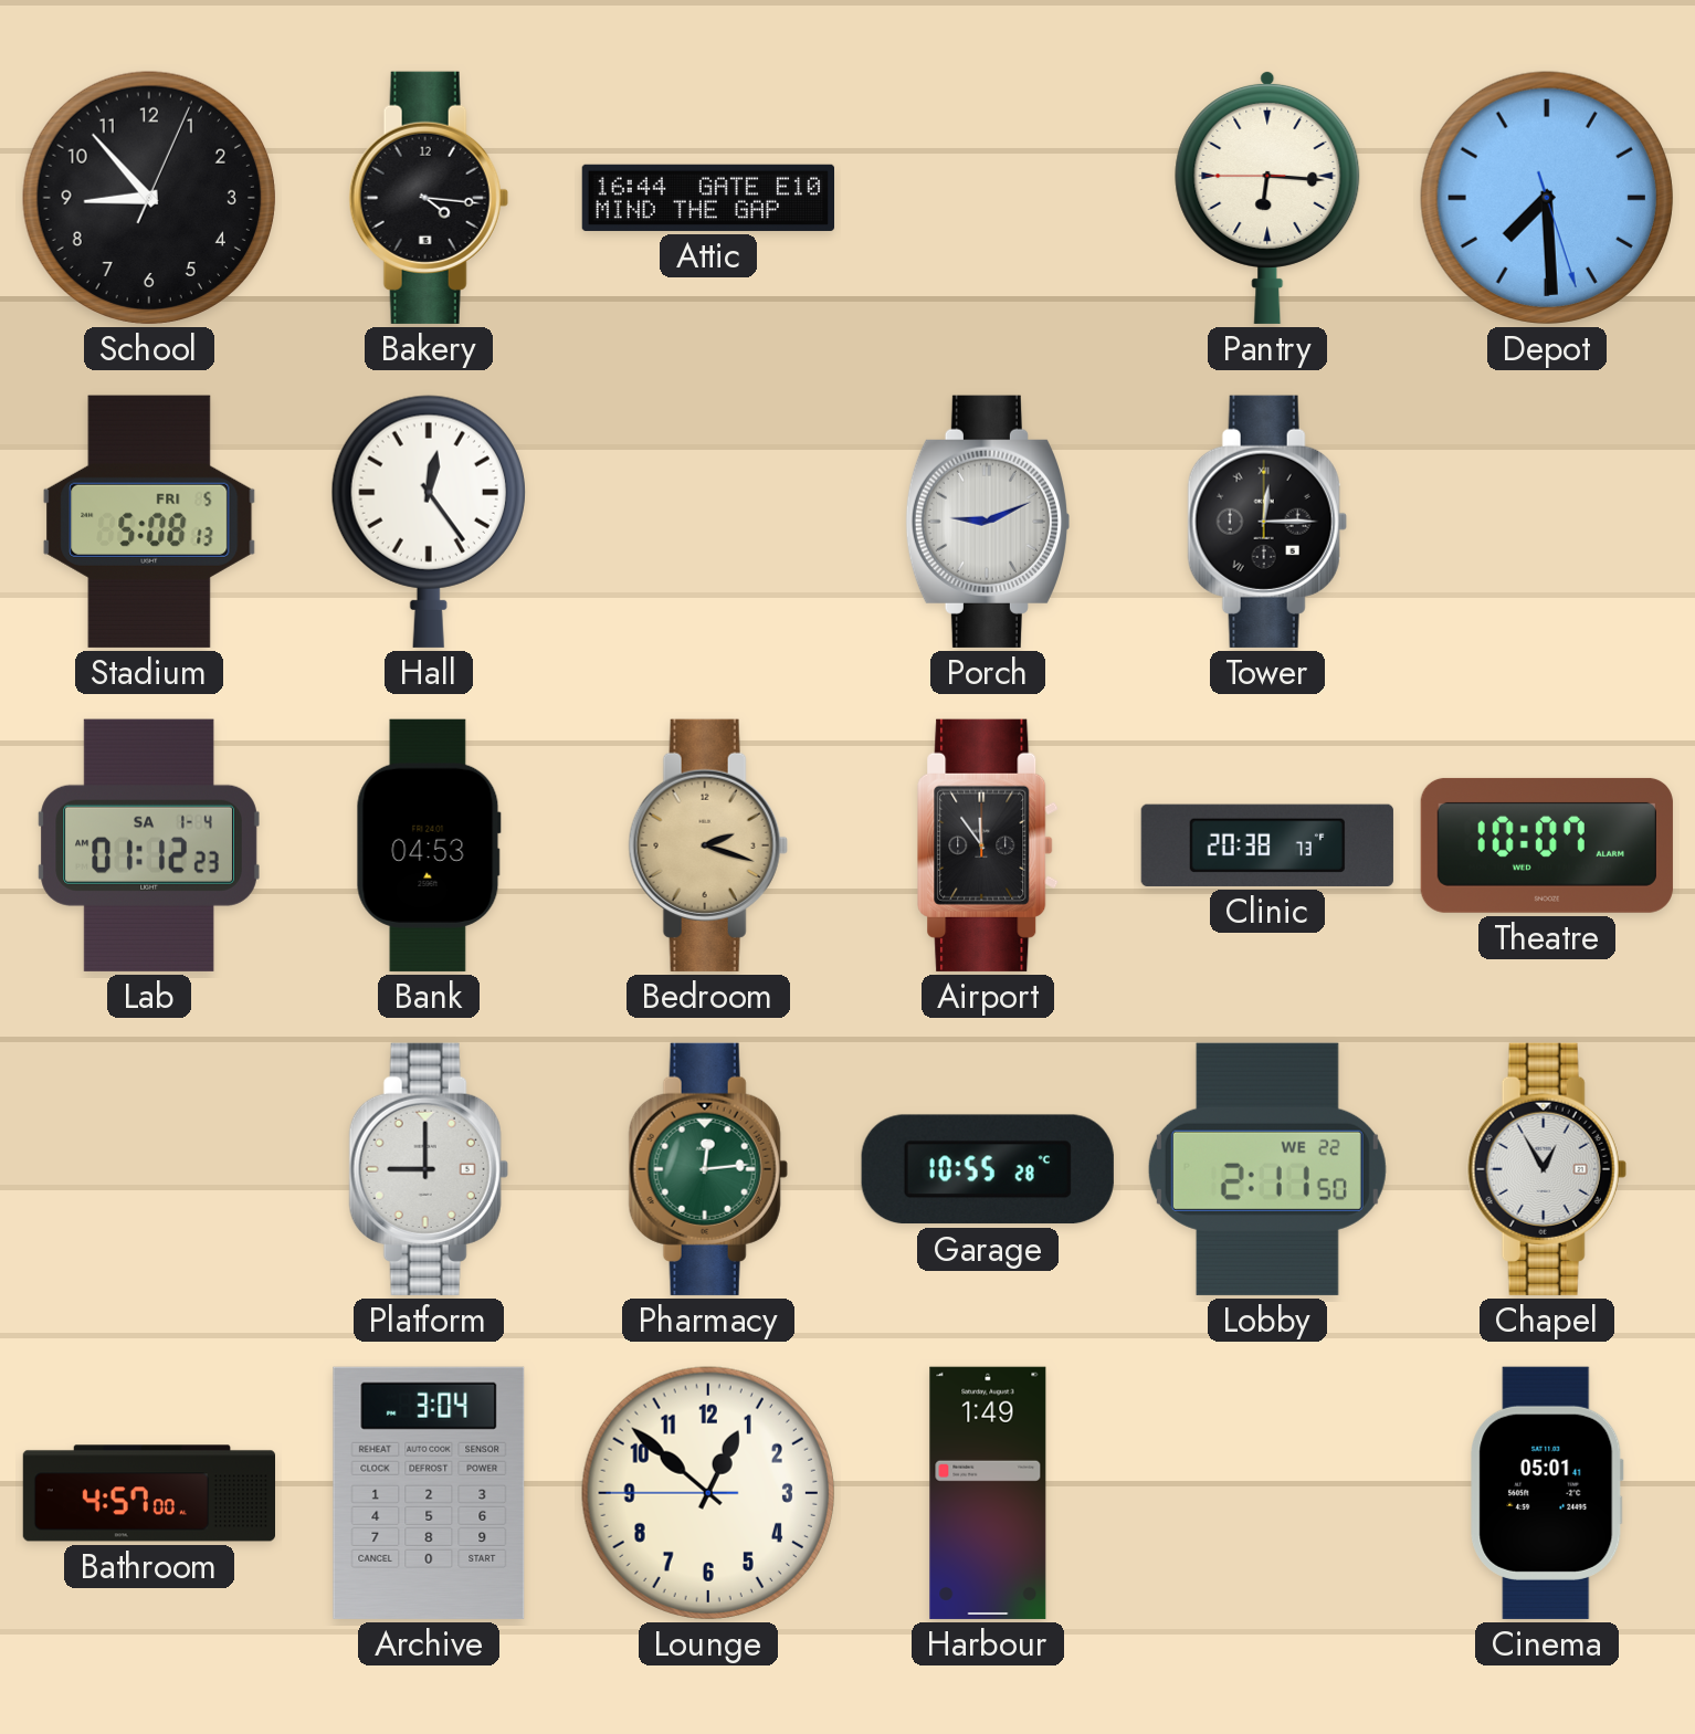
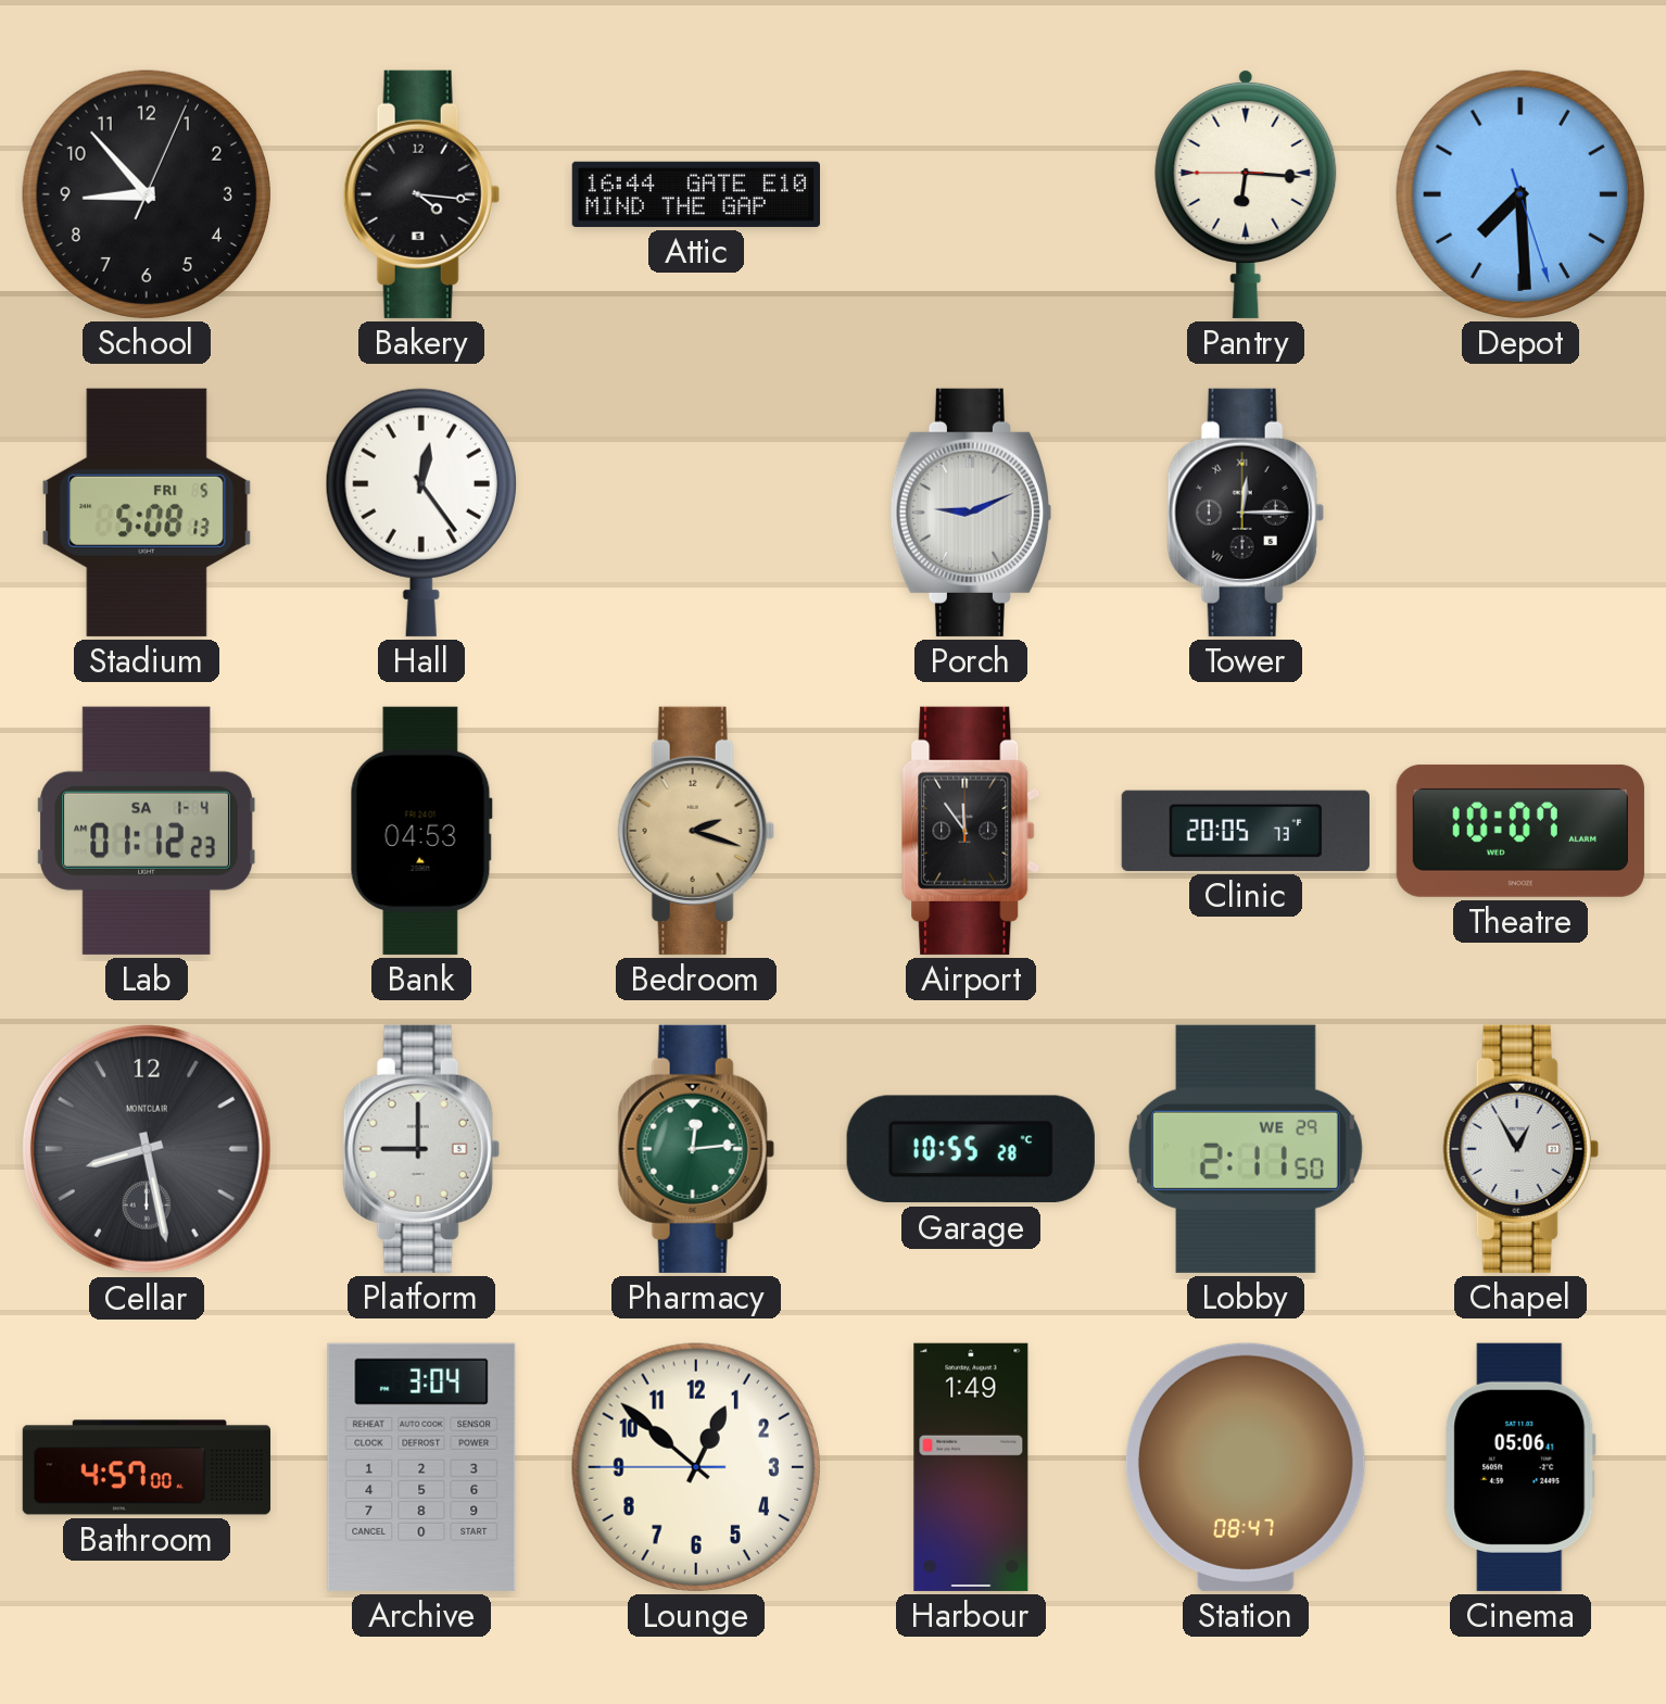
Clinic: 20:38 -> 20:05 (1246, 831)
Cellar: none -> 8:28 (147, 1149)
Lobby date: WE 22 -> WE 29 (1246, 1149)
Station: none -> 08:47 (1246, 1467)
Cinema: 05:01 -> 05:06 (1520, 1467)
